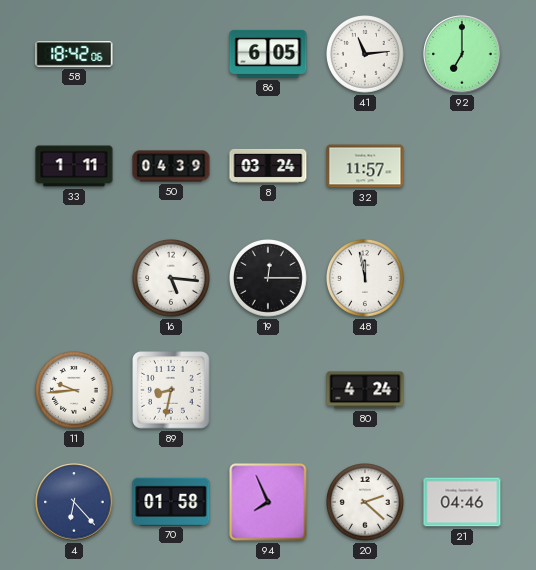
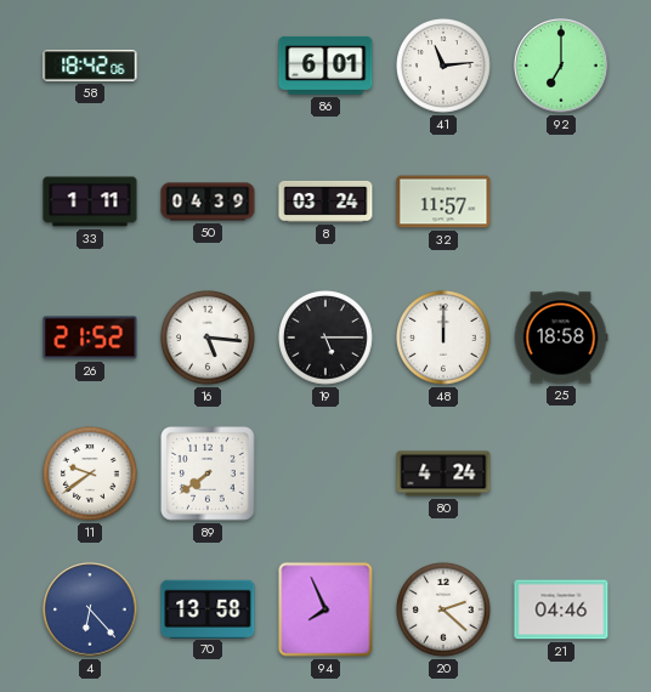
86: 6:05 -> 6:01 (325, 66)
26: none -> 21:52 (90, 338)
19: 12:15 -> 5:15 (327, 339)
48: 11:58 -> 12:00 (445, 339)
25: none -> 18:58 (561, 338)
11: 9:44 -> 9:39 (91, 475)
89: 8:32 -> 7:39 (208, 473)
70: 01:58 -> 13:58 (208, 608)
